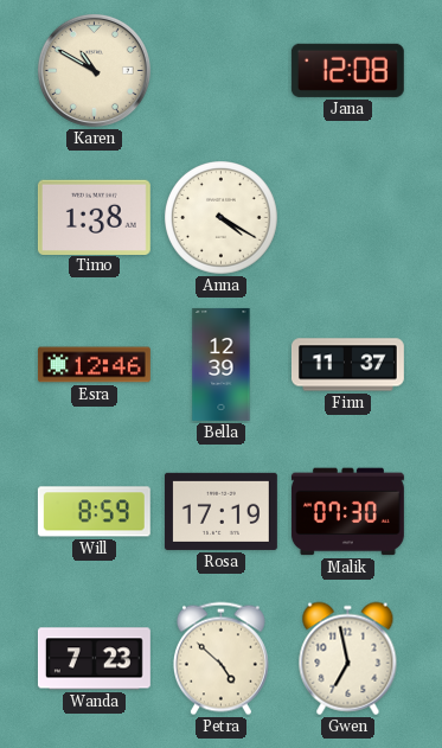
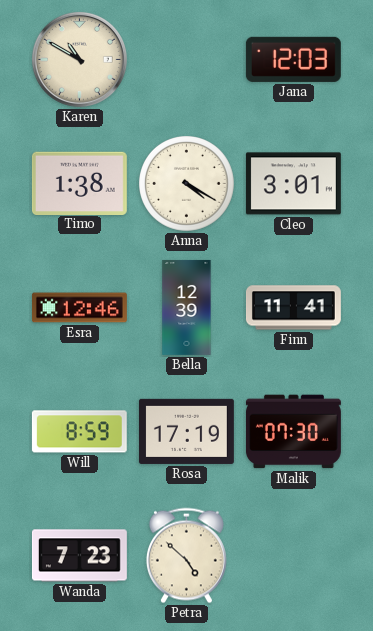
Jana: 12:08 -> 12:03 (293, 59)
Cleo: none -> 3:01 (293, 184)
Finn: 11:37 -> 11:41 (293, 308)
Gwen: 6:58 -> none (348, 659)
